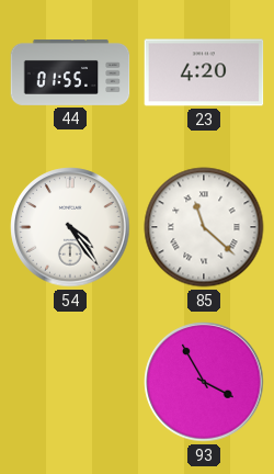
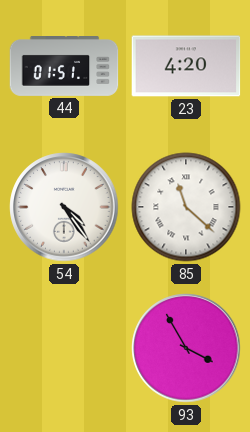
44: 01:55 -> 01:51 (64, 67)
